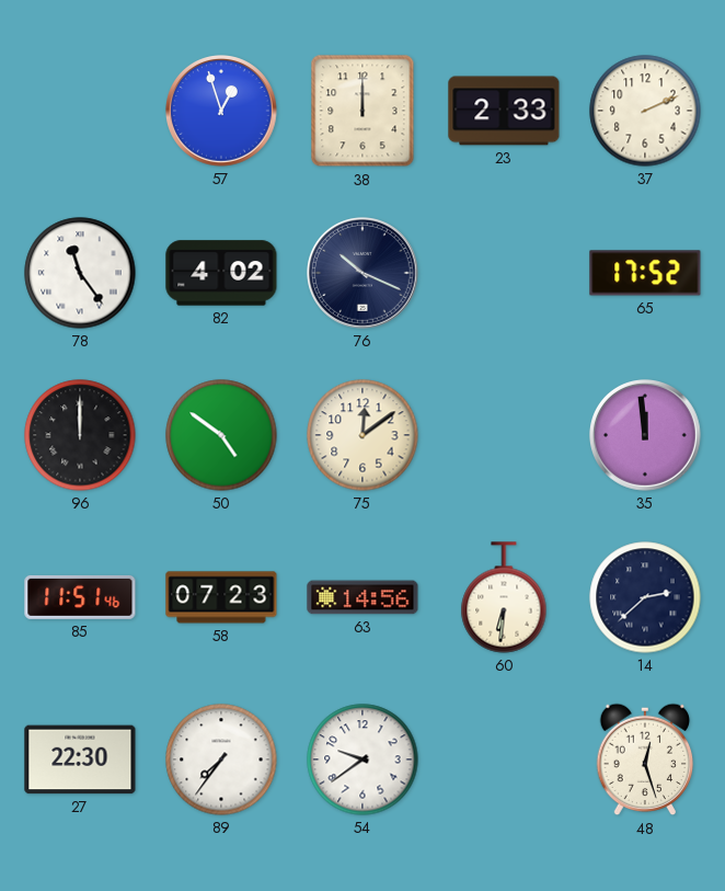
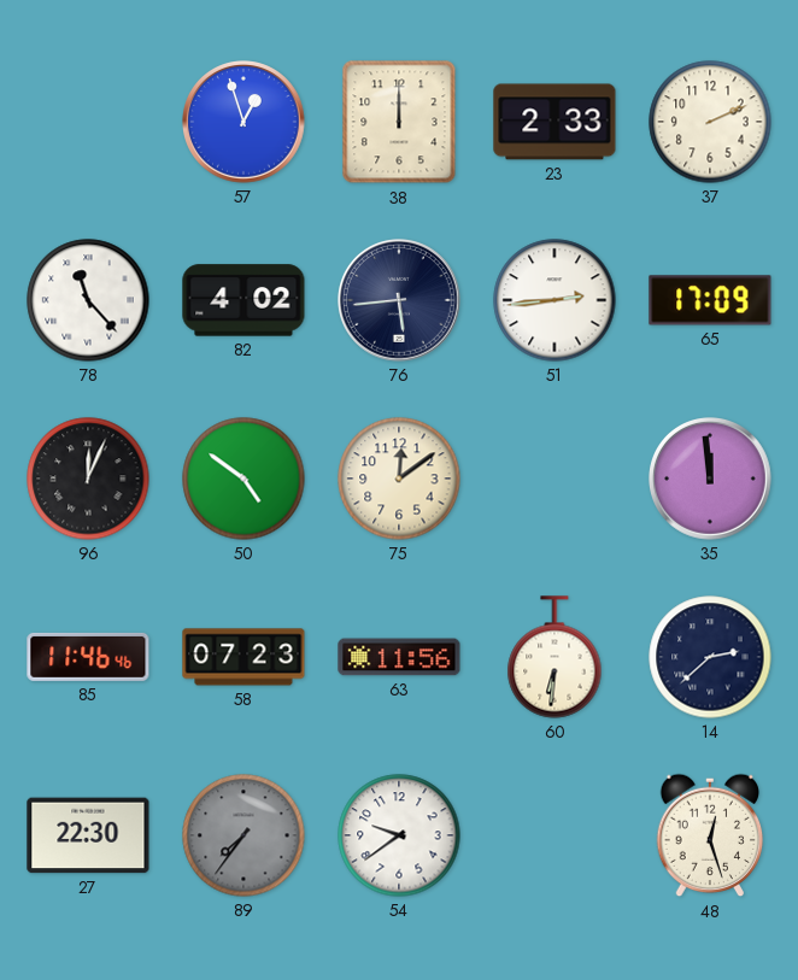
78: 11:24 -> 11:23 (88, 300)
76: 10:19 -> 5:44 (399, 300)
51: none -> 2:44 (555, 300)
65: 17:52 -> 17:09 (710, 300)
96: 12:00 -> 12:04 (88, 479)
85: 11:51 -> 11:46 (88, 657)
63: 14:56 -> 11:56 (399, 657)
89 dial: white -> grey (243, 835)
